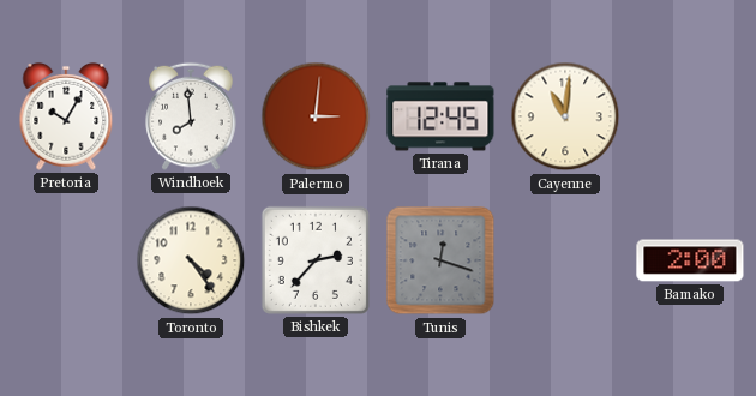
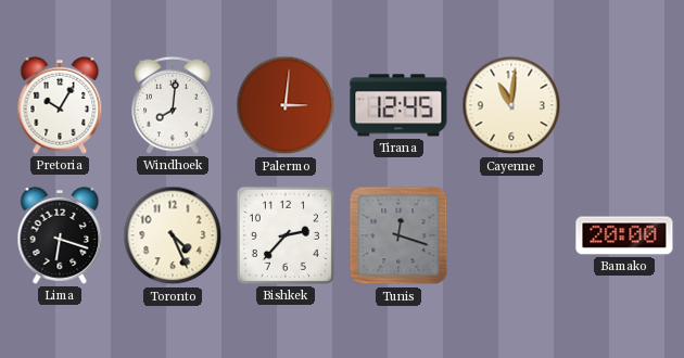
Windhoek: 7:59 -> 8:01 (173, 105)
Lima: none -> 6:18 (60, 235)
Toronto: 4:24 -> 4:26 (173, 235)
Bamako: 2:00 -> 20:00 (624, 235)
